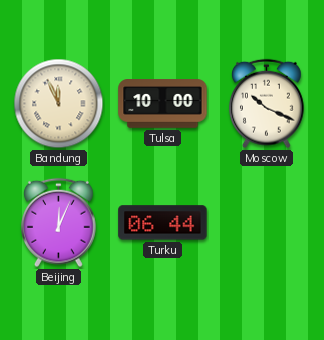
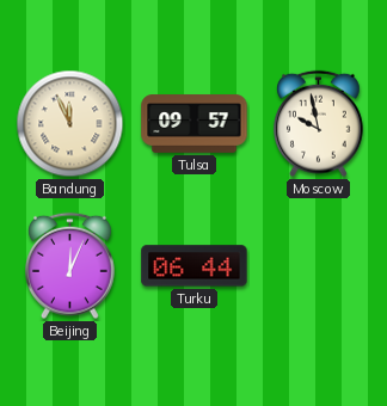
Tulsa: 10:00 -> 09:57 (195, 124)
Moscow: 10:19 -> 9:58 (319, 124)
